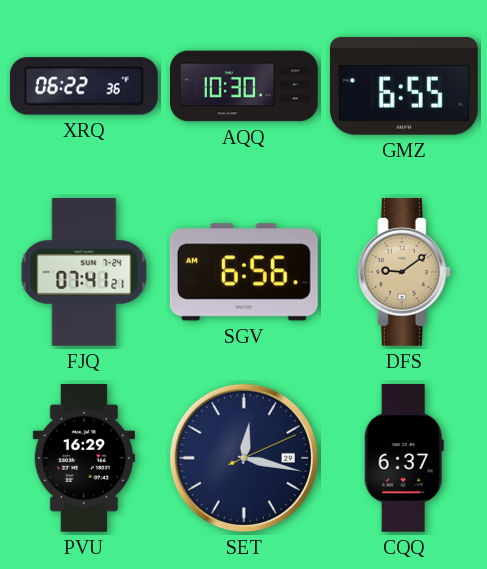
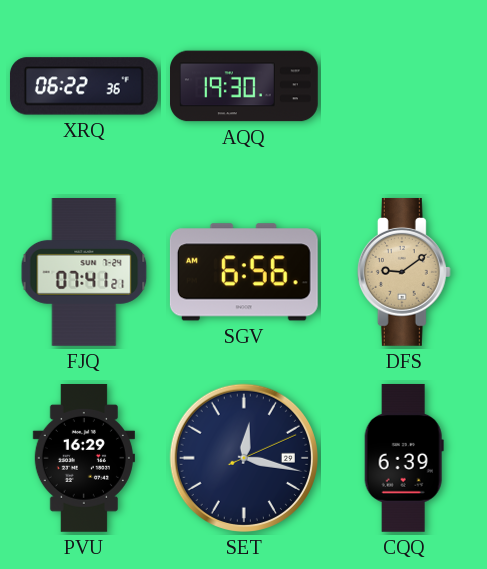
AQQ: 10:30 -> 19:30 (245, 86)
GMZ: 6:55 -> none (404, 86)
CQQ: 6:37 -> 6:39 (404, 458)
